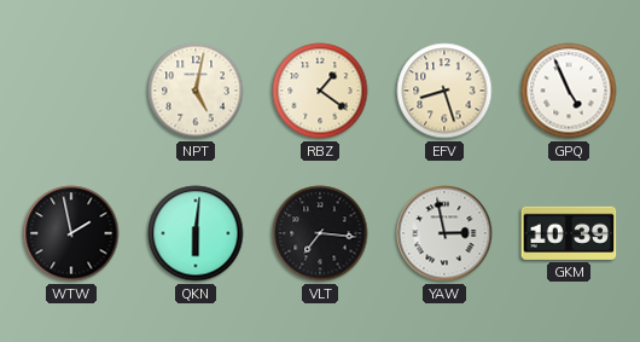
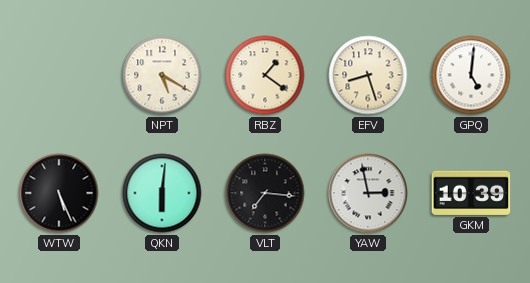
NPT: 5:02 -> 5:20 (162, 75)
GPQ: 4:56 -> 5:01 (471, 75)
WTW: 1:58 -> 5:26 (59, 193)
